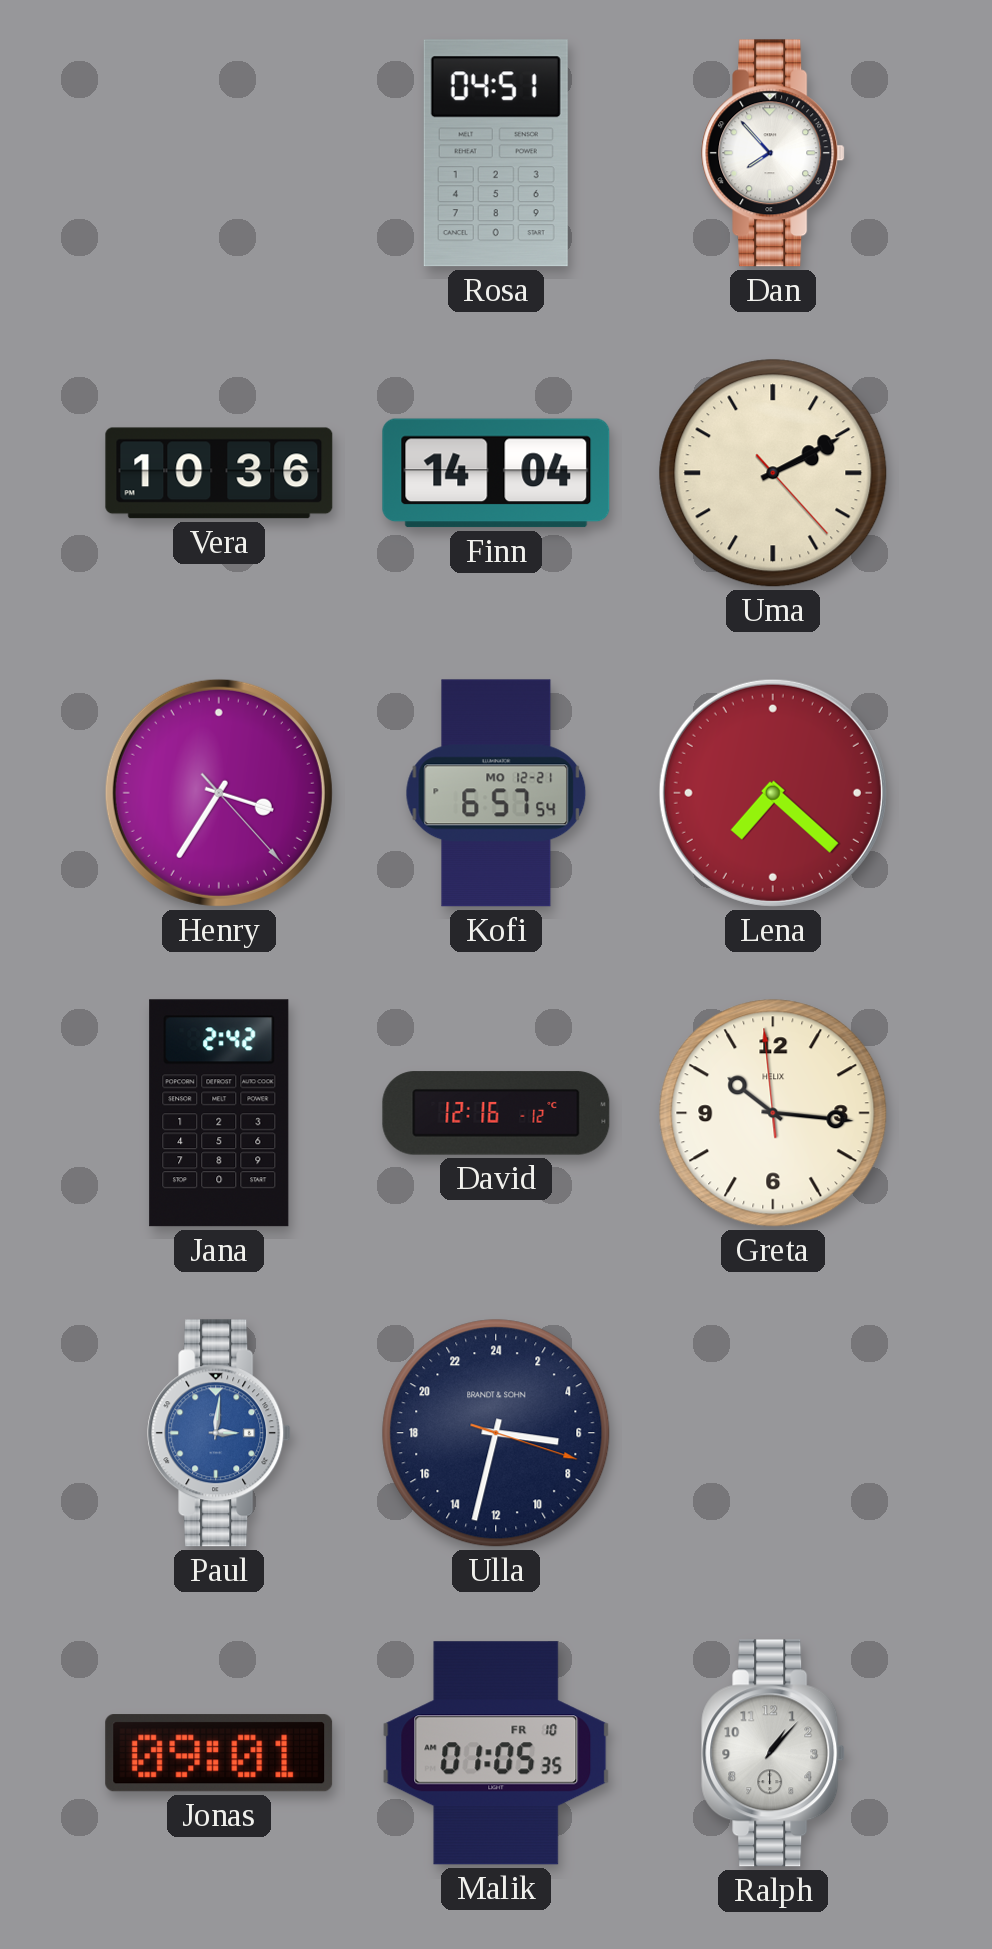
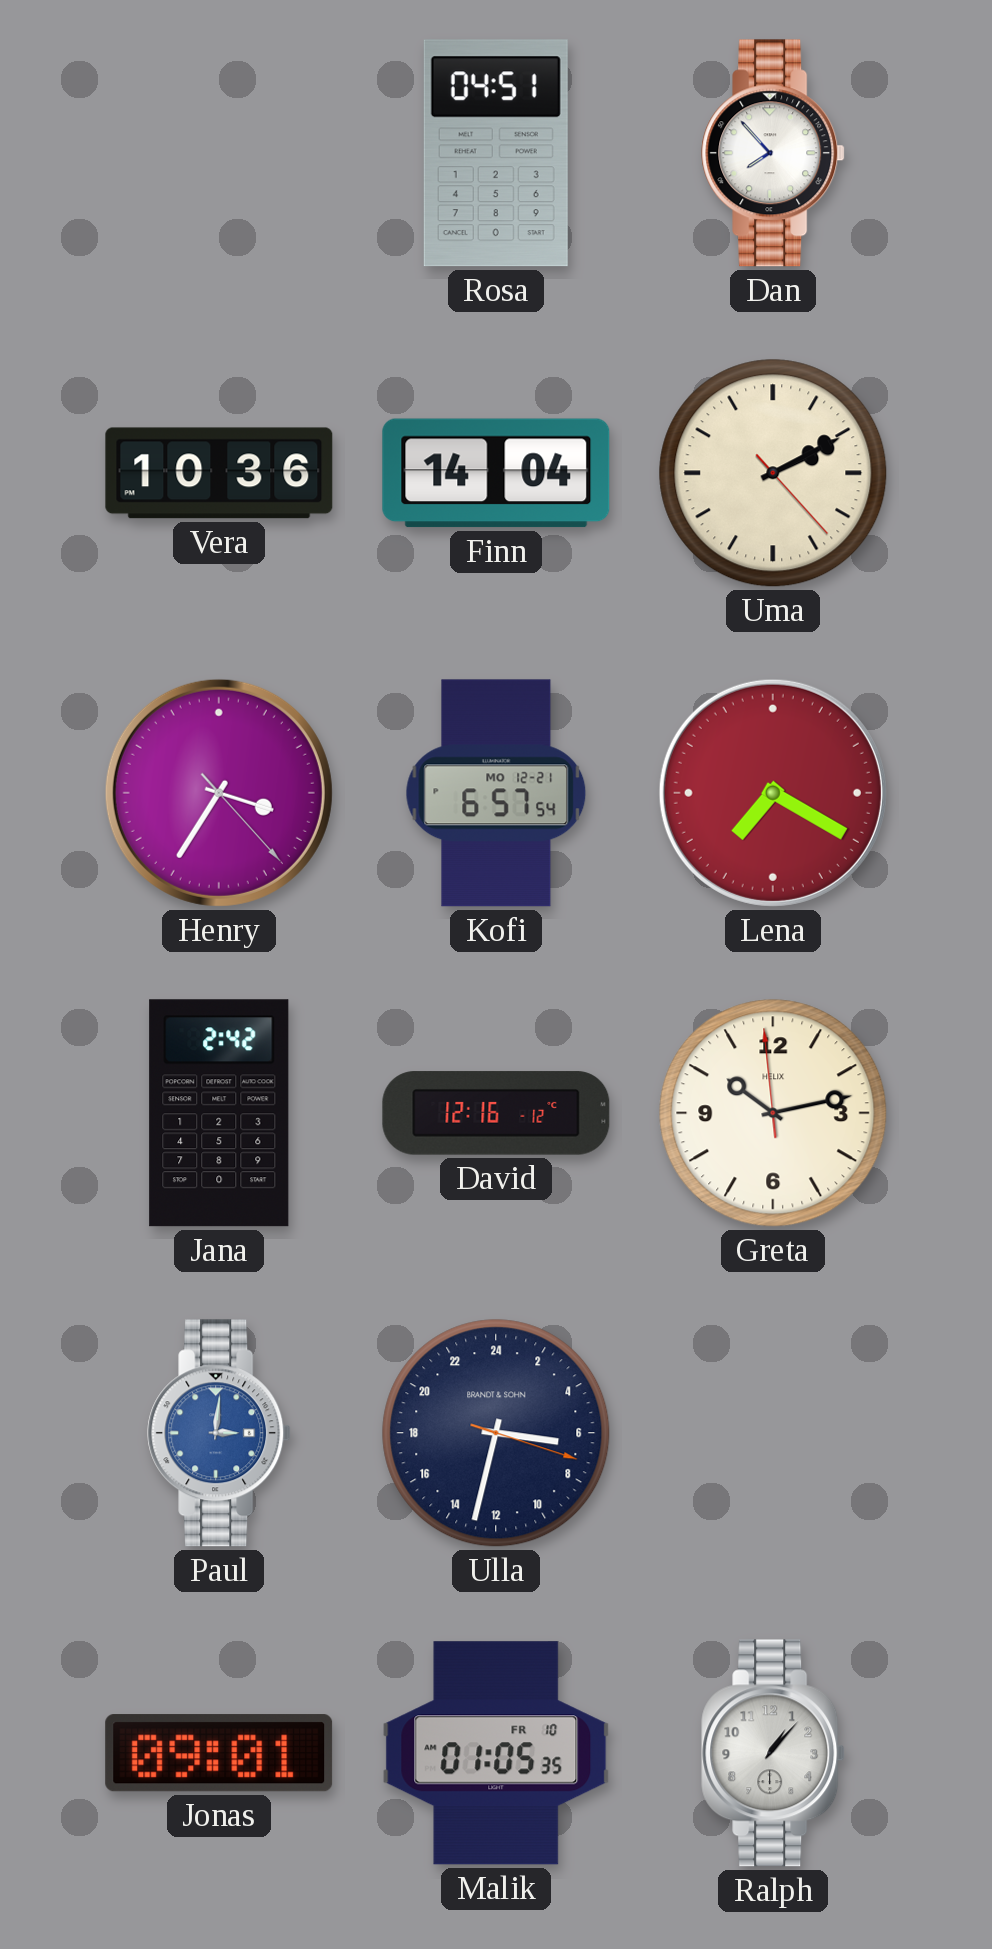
Lena: 7:22 -> 7:20 (773, 793)
Greta: 10:15 -> 10:12 (773, 1113)
